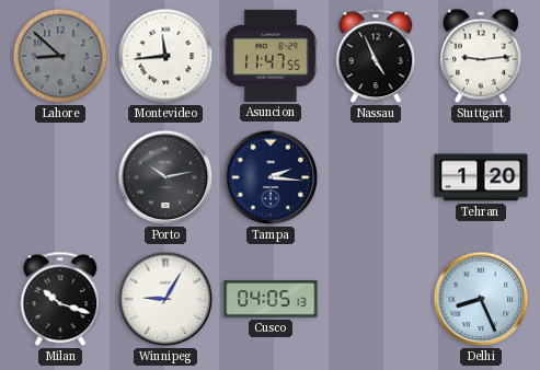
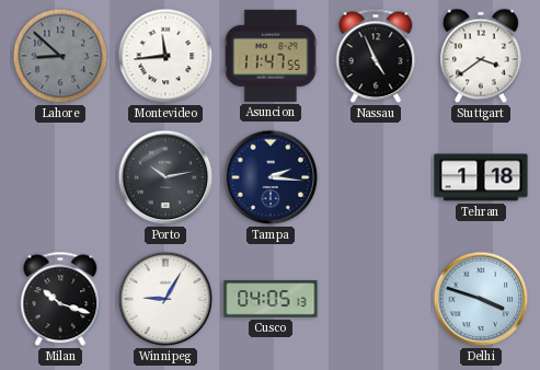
Stuttgart: 9:14 -> 3:39 (482, 56)
Tehran: 1:20 -> 1:18 (481, 177)
Delhi: 8:26 -> 3:48 (481, 299)
